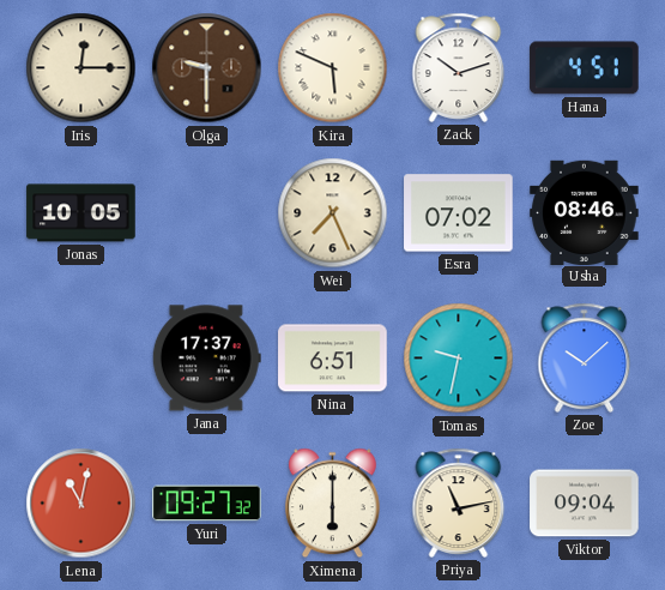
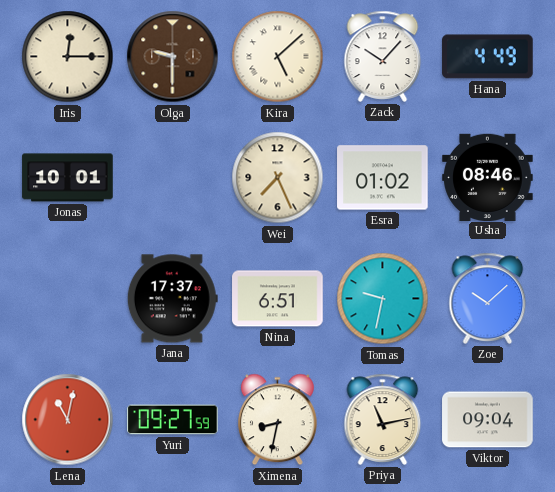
Kira: 5:49 -> 5:08 (278, 57)
Zack: 10:12 -> 10:07 (383, 56)
Hana: 4:51 -> 4:49 (488, 57)
Jonas: 10:05 -> 10:01 (68, 178)
Esra: 07:02 -> 01:02 (383, 178)
Yuri: 09:27:32 -> 09:27:59 (173, 420)
Ximena: 6:00 -> 8:32 (277, 420)
